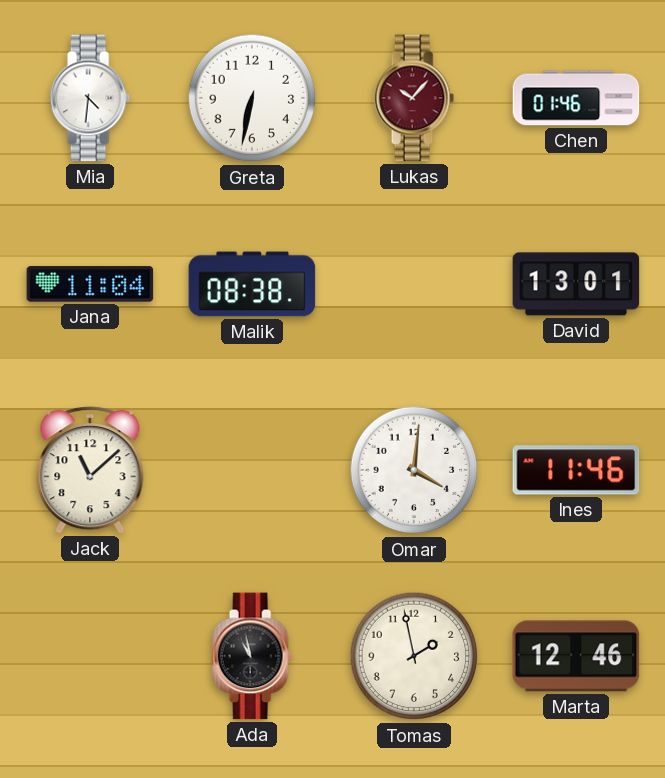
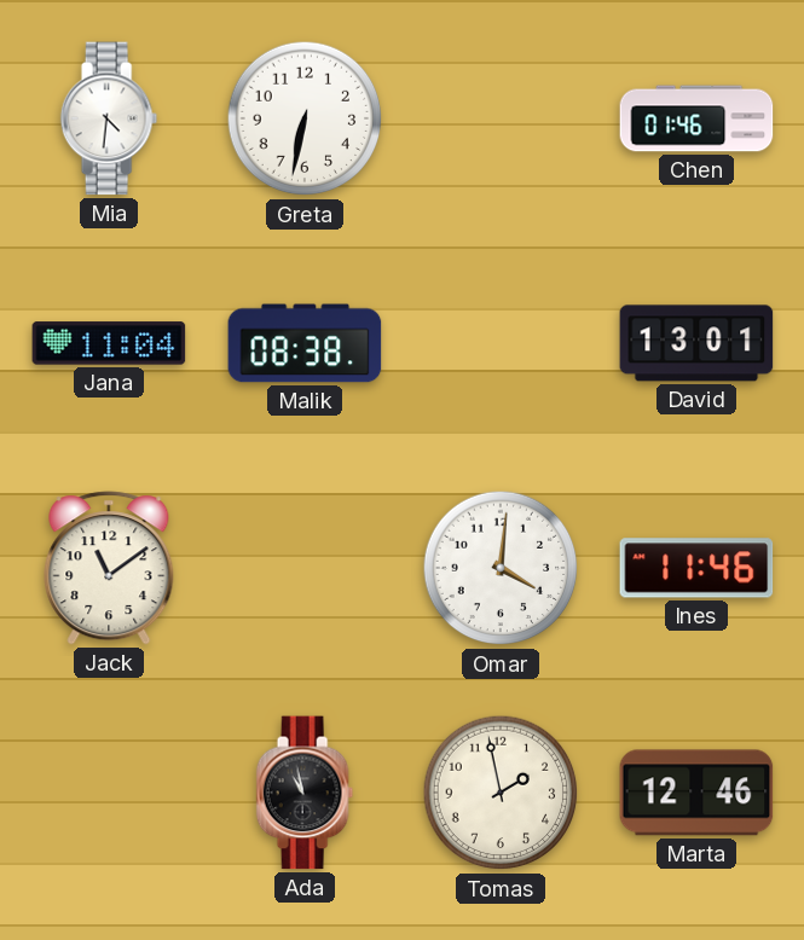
Lukas: 10:07 -> none (414, 98)
Jack: 11:08 -> 11:09 (109, 568)
